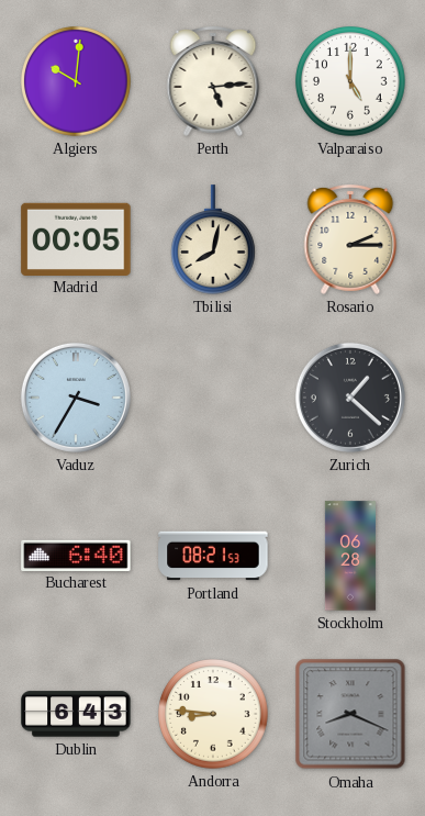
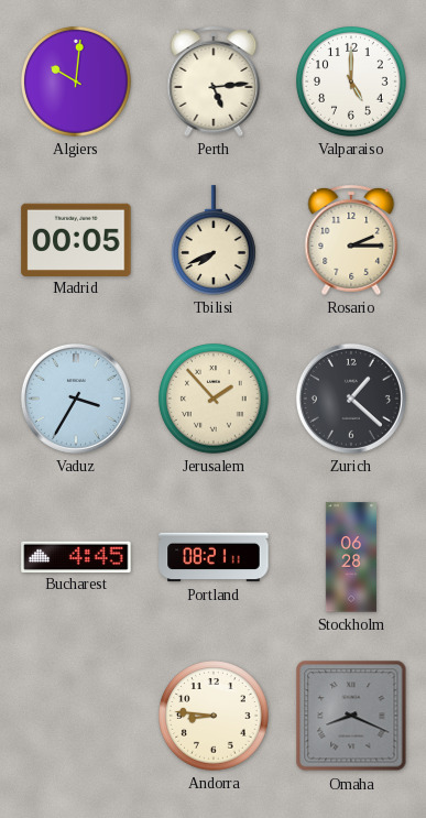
Tbilisi: 8:02 -> 7:41 (215, 240)
Jerusalem: none -> 1:53 (214, 399)
Bucharest: 6:40 -> 4:45 (76, 556)
Portland: 08:21:53 -> 08:21:11 (214, 557)
Dublin: 6:43 -> none (76, 714)
